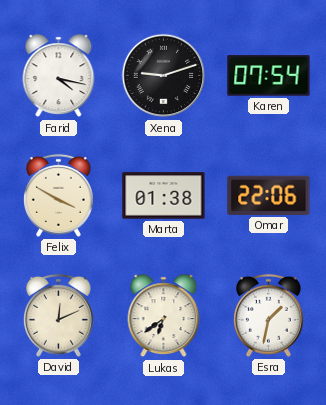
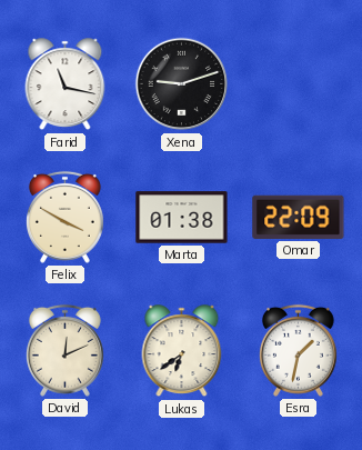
Farid: 4:17 -> 11:17 (66, 84)
Karen: 07:54 -> none (269, 76)
Omar: 22:06 -> 22:09 (299, 217)
